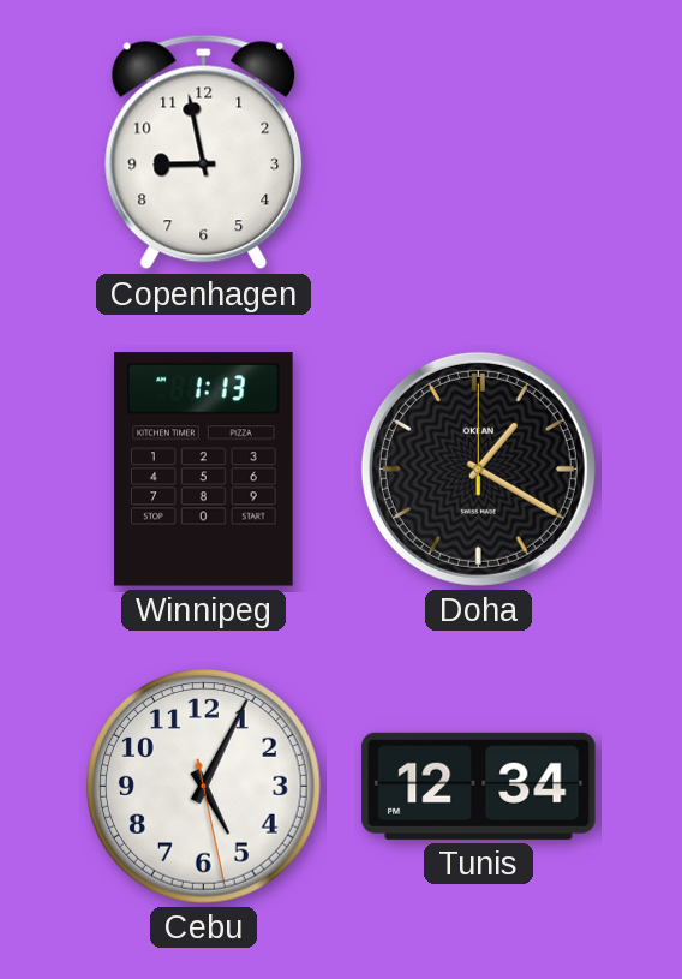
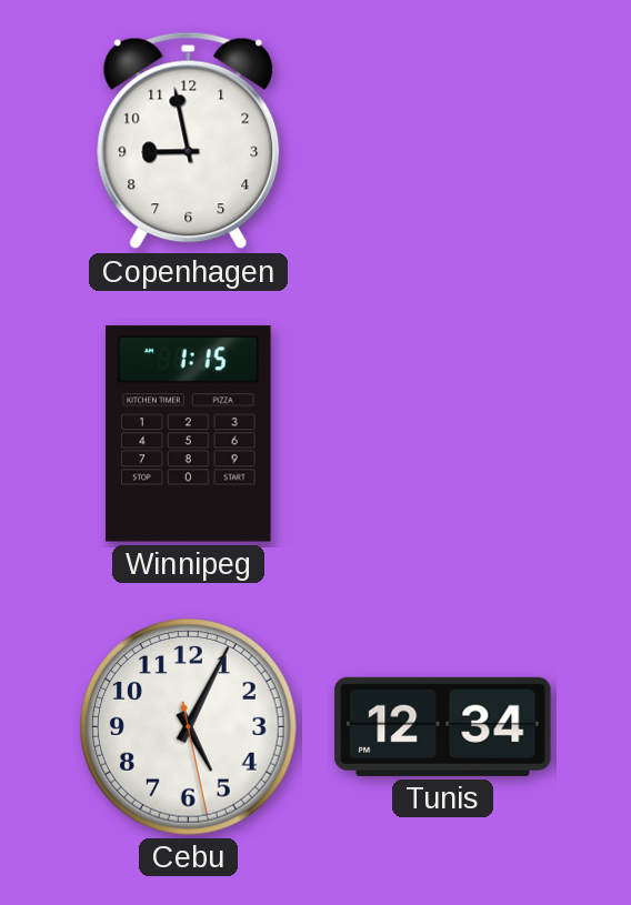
Winnipeg: 1:13 -> 1:15 (189, 434)
Doha: 1:20 -> none (478, 468)
